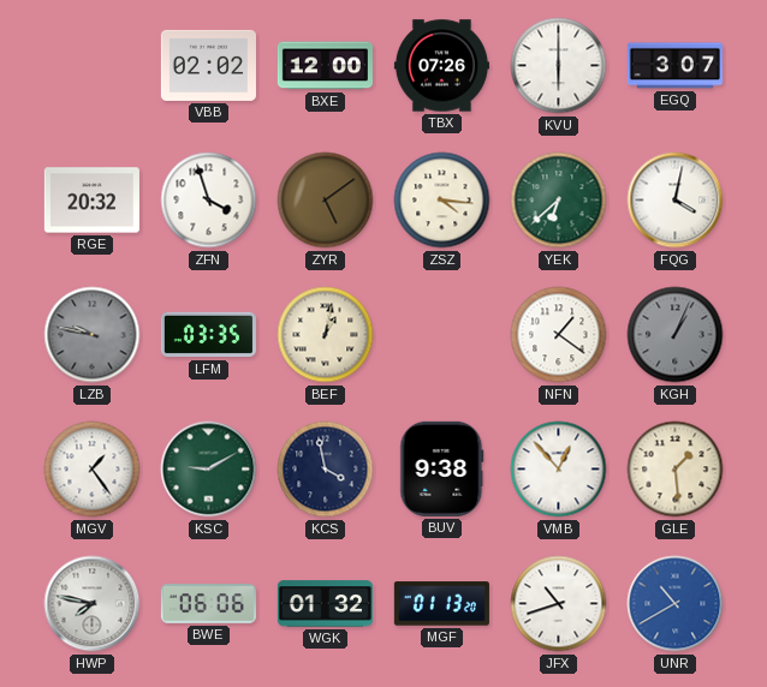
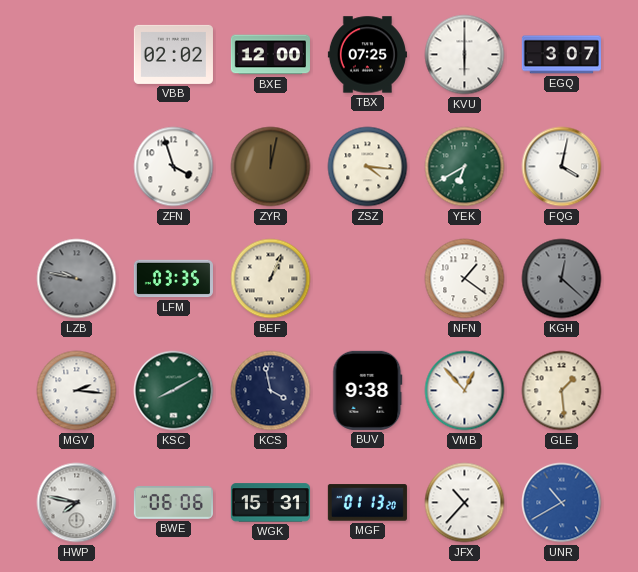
TBX: 07:26 -> 07:25 (367, 55)
RGE: 20:32 -> none (91, 201)
ZYR: 5:09 -> 12:02 (271, 167)
YEK: 6:38 -> 6:40 (465, 167)
BEF: 1:02 -> 1:04 (271, 279)
KGH: 1:04 -> 12:22 (562, 279)
MGV: 1:24 -> 2:16 (77, 391)
KSC: 9:10 -> 8:10 (174, 391)
WGK: 01:32 -> 15:31 (270, 503)
JFX: 10:42 -> 10:37 (465, 503)
